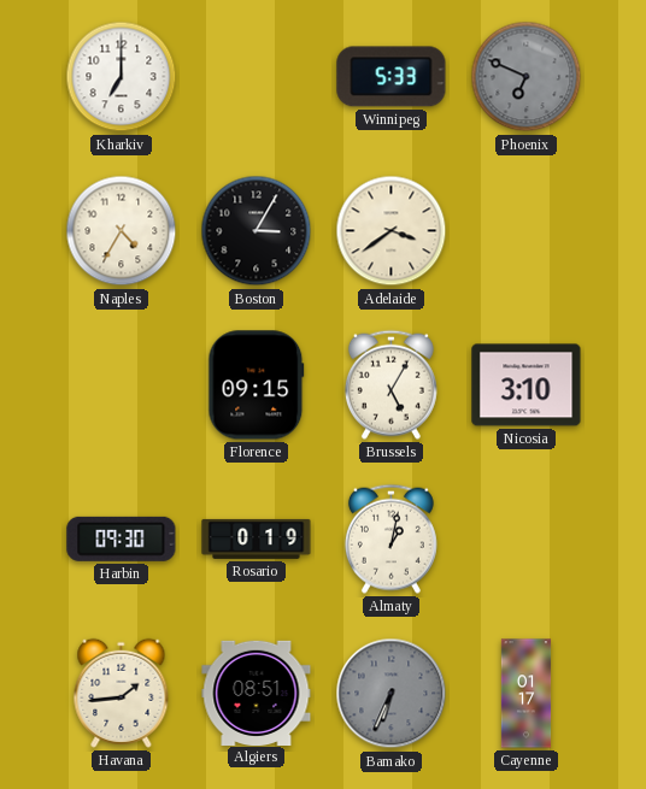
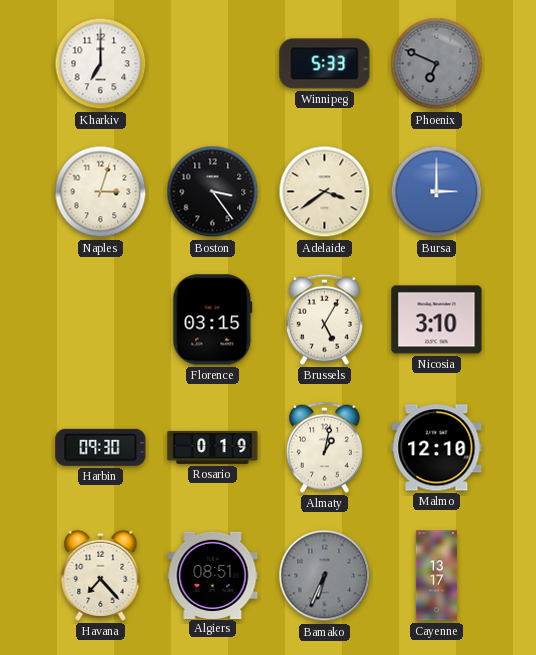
Naples: 4:35 -> 3:03 (101, 192)
Boston: 3:05 -> 3:24 (213, 192)
Bursa: none -> 3:00 (437, 192)
Florence: 09:15 -> 03:15 (213, 320)
Malmo: none -> 12:10 (437, 448)
Havana: 1:44 -> 7:23 (101, 575)
Cayenne: 01:17 -> 13:17 (437, 576)
